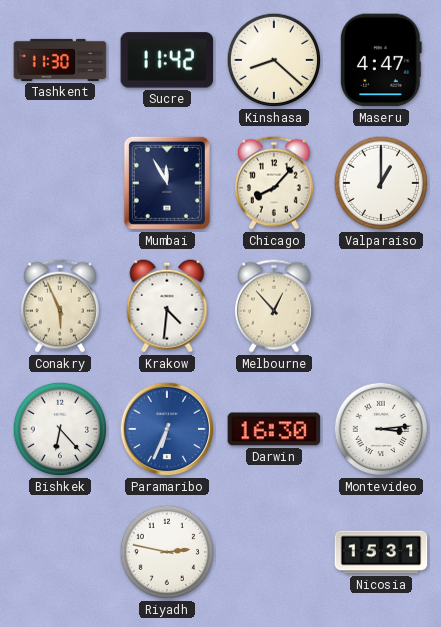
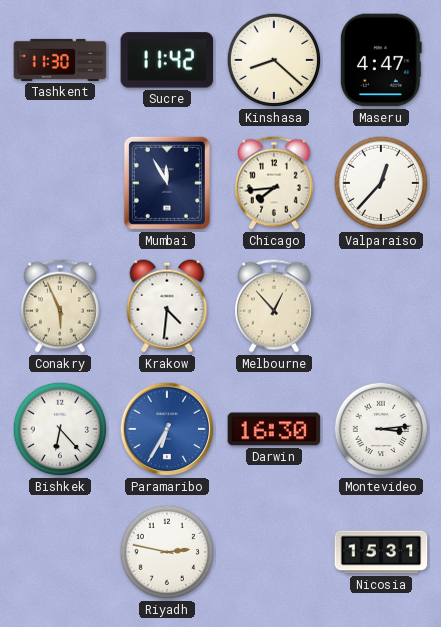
Chicago: 8:07 -> 7:44 (274, 183)
Valparaiso: 1:00 -> 12:37 (381, 183)
Paramaribo: 6:34 -> 6:35 (167, 429)
